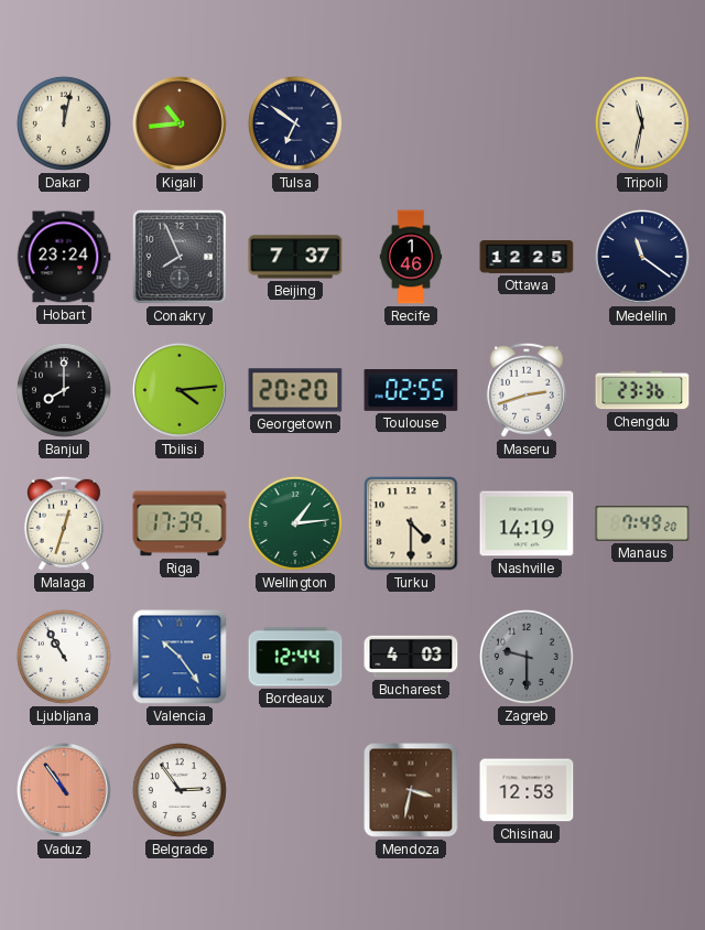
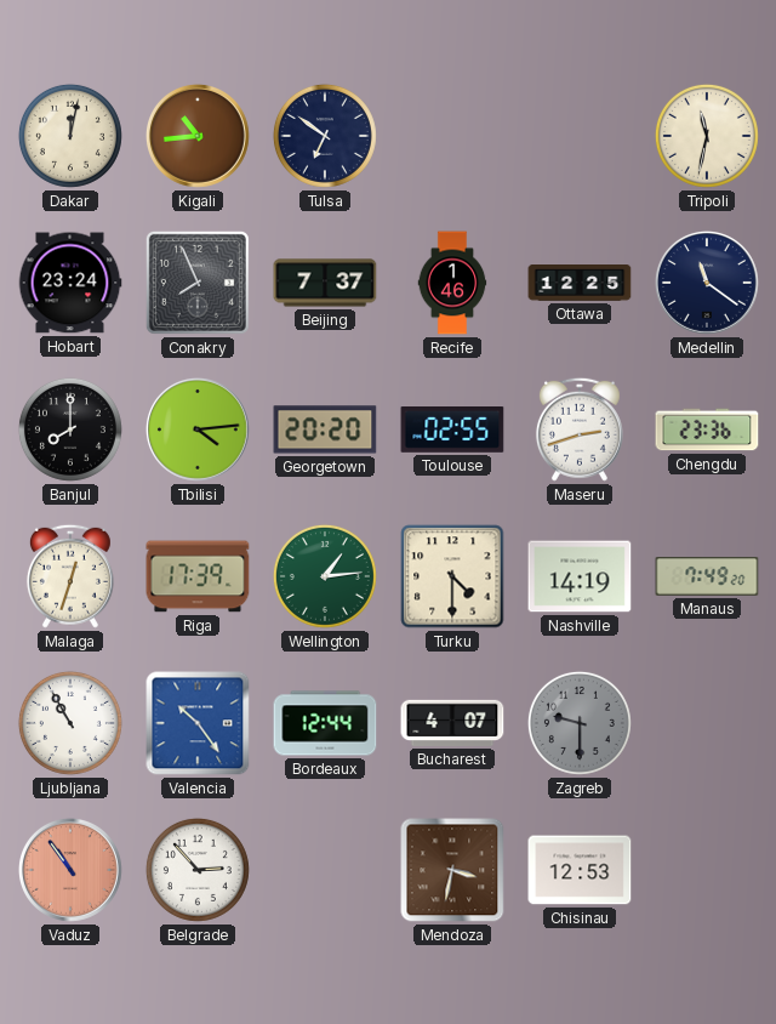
Bucharest: 4:03 -> 4:07 (452, 723)
Belgrade: 2:54 -> 2:53 (198, 870)
